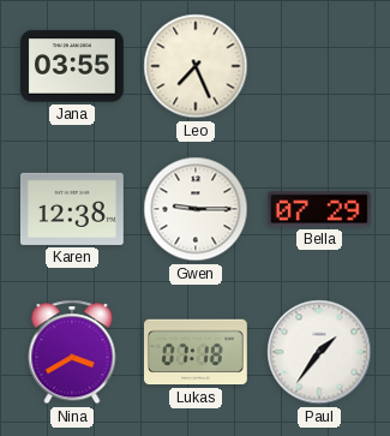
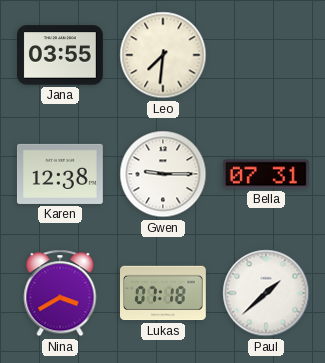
Leo: 7:26 -> 7:31 (163, 55)
Bella: 07:29 -> 07:31 (266, 174)
Paul: 1:36 -> 1:38 (266, 293)
